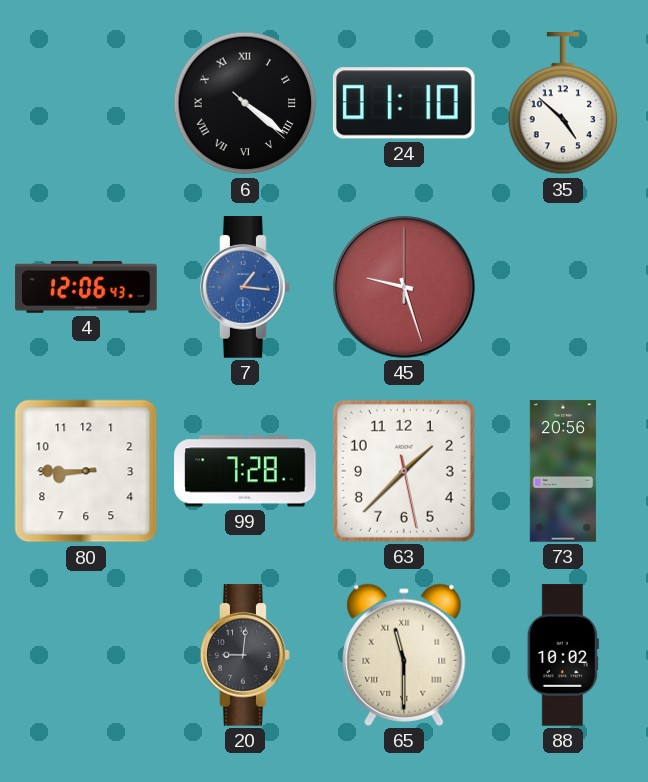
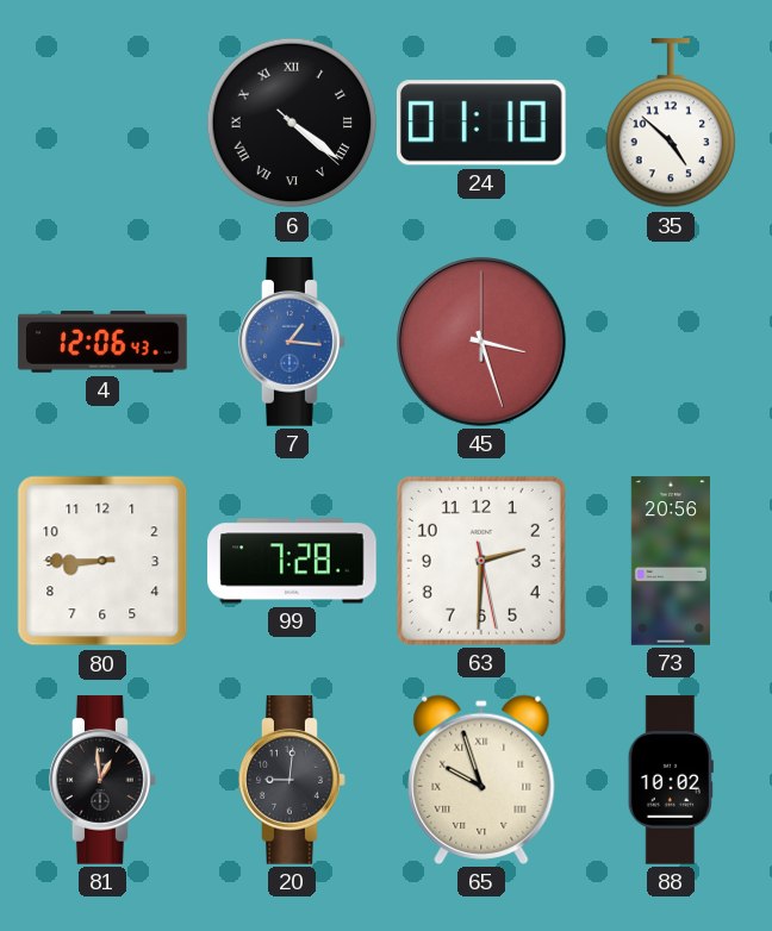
45: 9:27 -> 3:27 (481, 342)
63: 1:37 -> 2:30 (481, 561)
81: none -> 12:59 (102, 780)
65: 11:30 -> 9:57 (481, 780)
